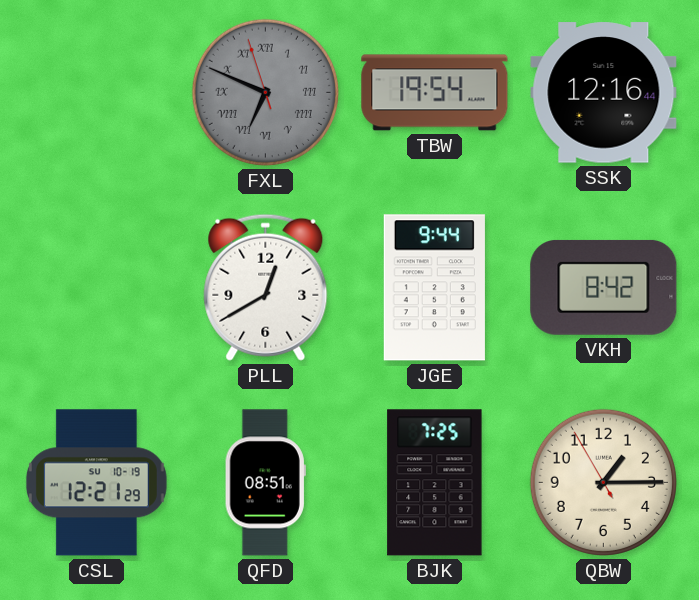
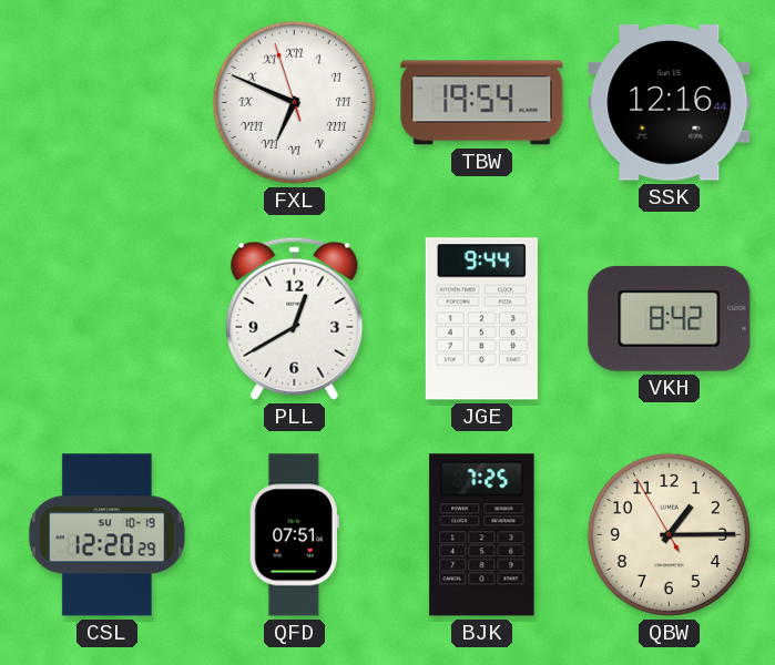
FXL dial: grey -> white (294, 102)
CSL: 12:21 -> 12:20 (106, 535)
QFD: 08:51 -> 07:51 (294, 535)
